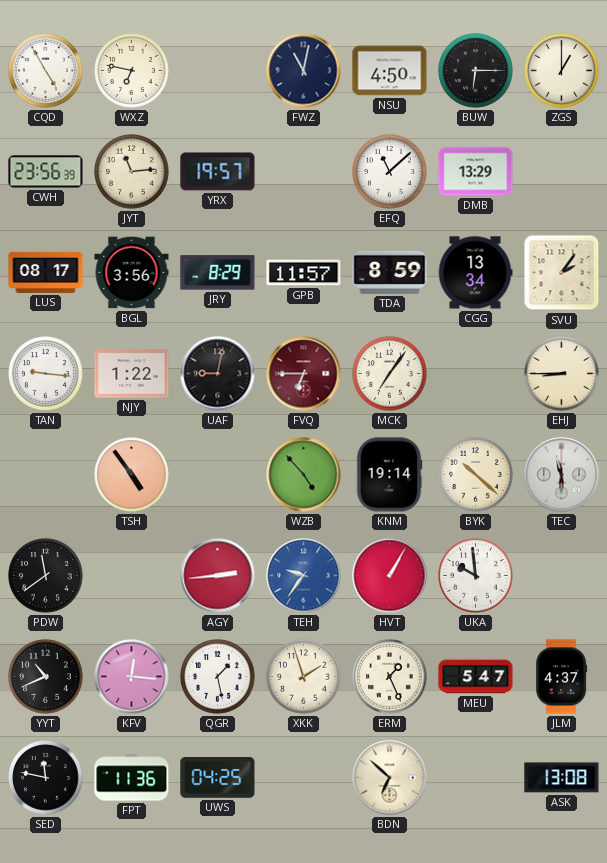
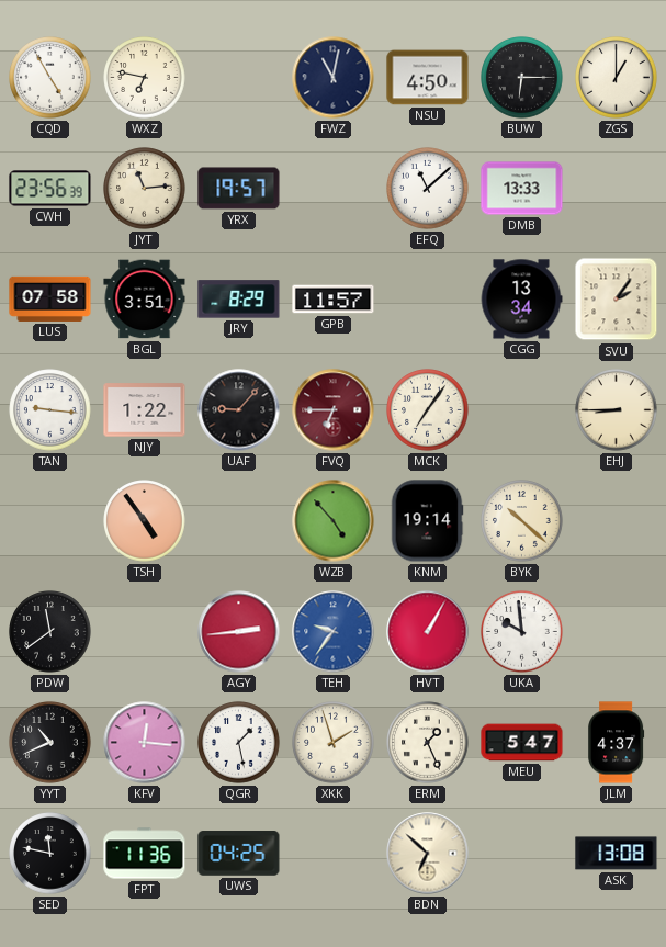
DMB: 13:29 -> 13:33 (522, 189)
LUS: 08:17 -> 07:58 (50, 298)
BGL: 3:56 -> 3:51 (145, 300)
TDA: 8:59 -> none (390, 272)
UAF: 9:02 -> 9:07 (239, 410)
TEC: 11:30 -> none (562, 475)
